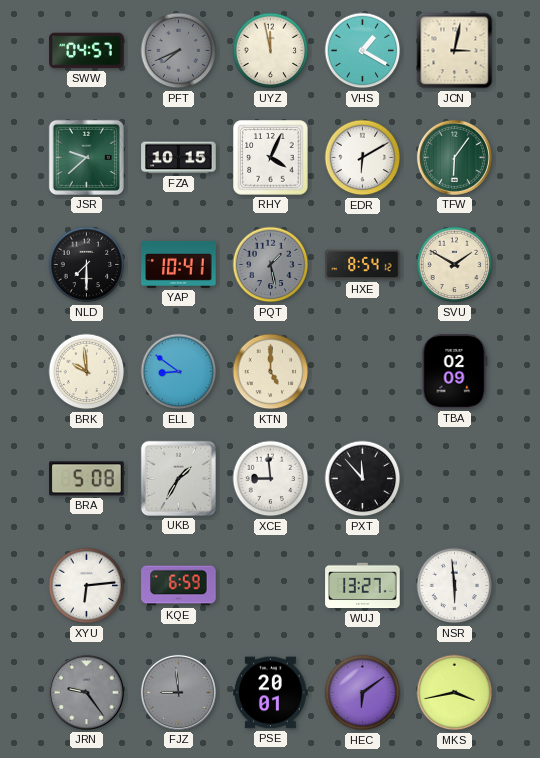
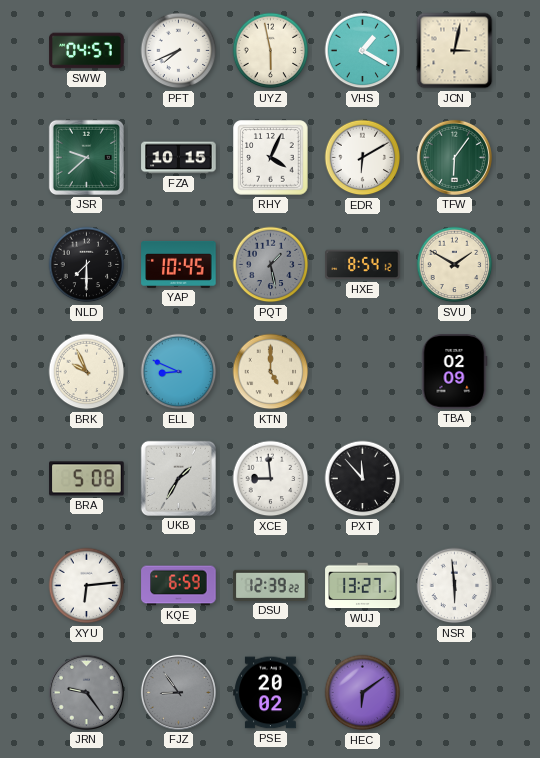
PFT dial: grey -> white (179, 51)
UYZ: 11:58 -> 5:58 (271, 51)
YAP: 10:41 -> 10:45 (179, 264)
BRK: 9:59 -> 9:56 (87, 372)
ELL: 8:51 -> 8:49 (179, 372)
DSU: none -> 12:39 (271, 585)
FJZ: 8:59 -> 8:54 (178, 692)
PSE: 20:01 -> 20:02 (271, 693)
MKS: 3:43 -> none (455, 693)
